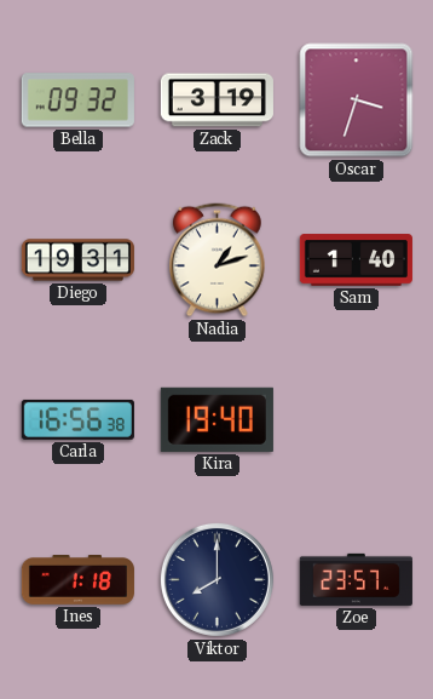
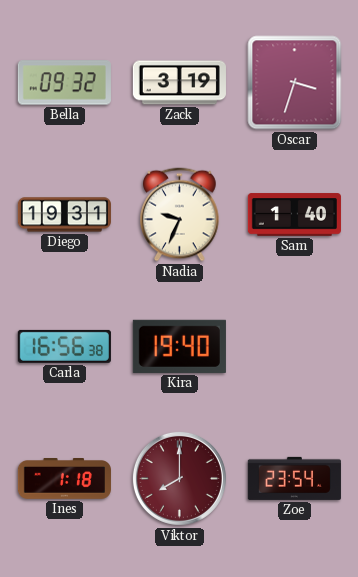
Nadia: 1:12 -> 9:34 (180, 215)
Viktor dial: navy -> burgundy (179, 478)
Zoe: 23:57 -> 23:54 (294, 478)
